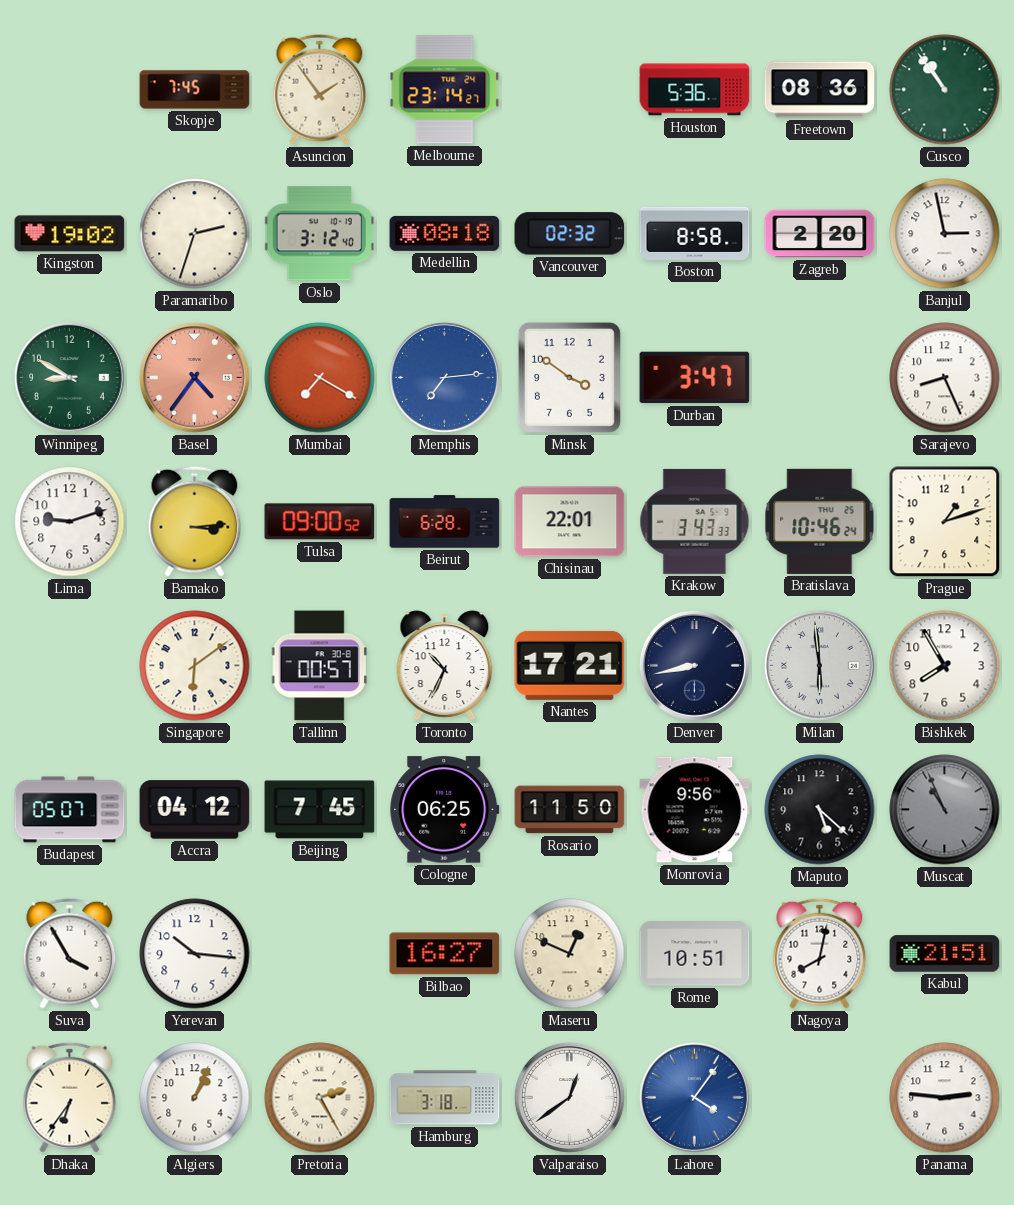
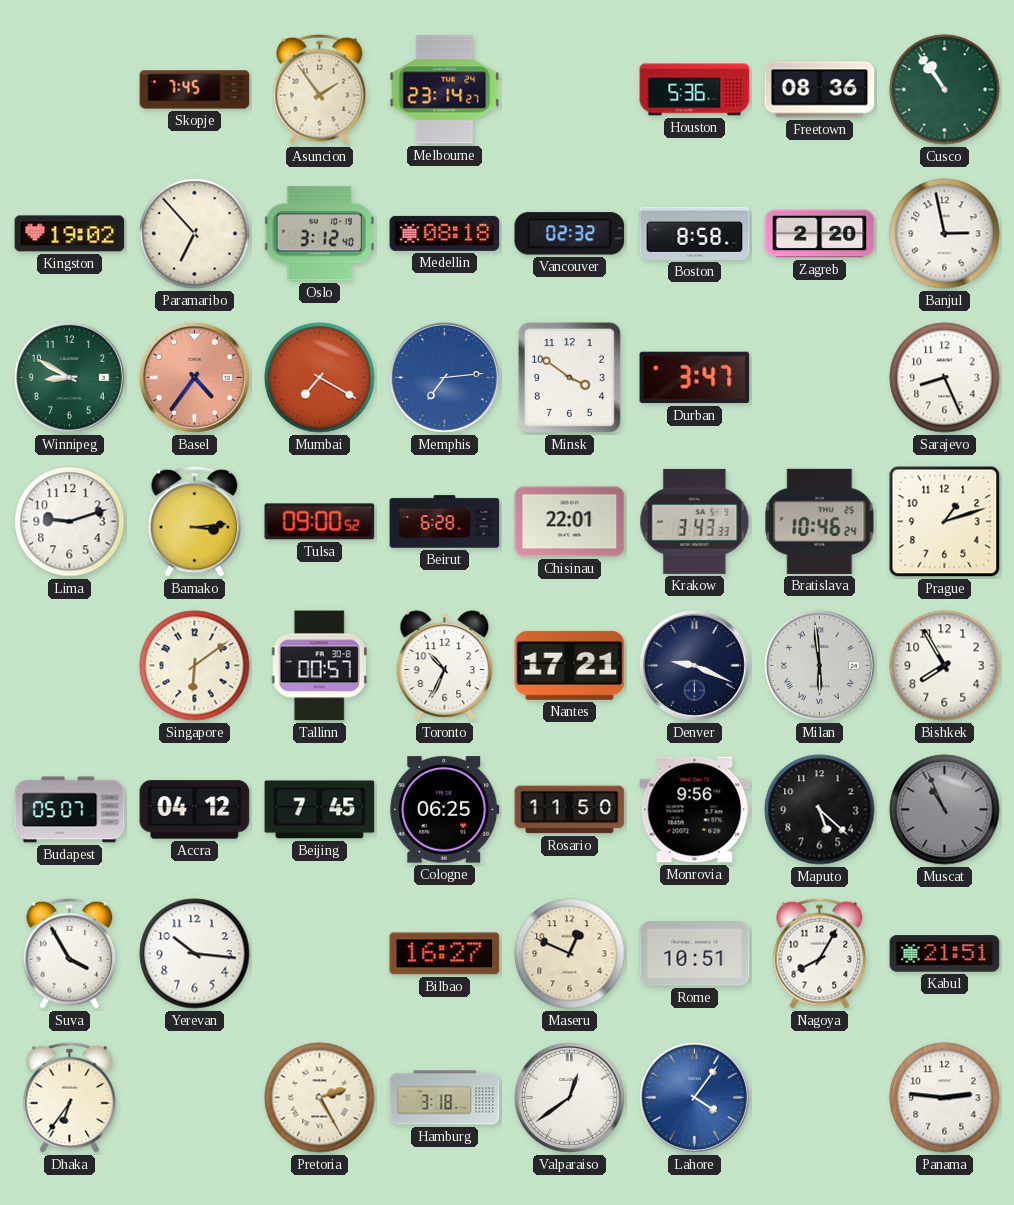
Paramaribo: 2:33 -> 6:53 (195, 234)
Denver: 8:43 -> 9:19 (694, 665)
Nagoya: 8:02 -> 8:05 (820, 953)
Algiers: 1:04 -> none (195, 1098)
